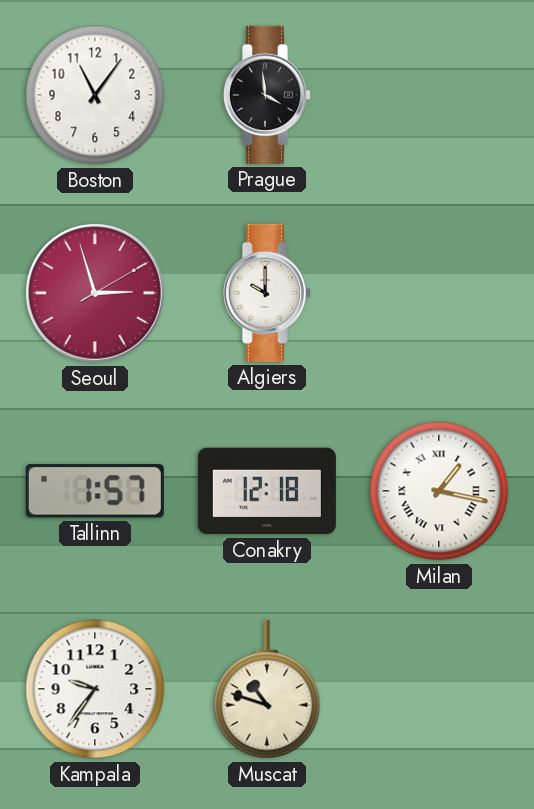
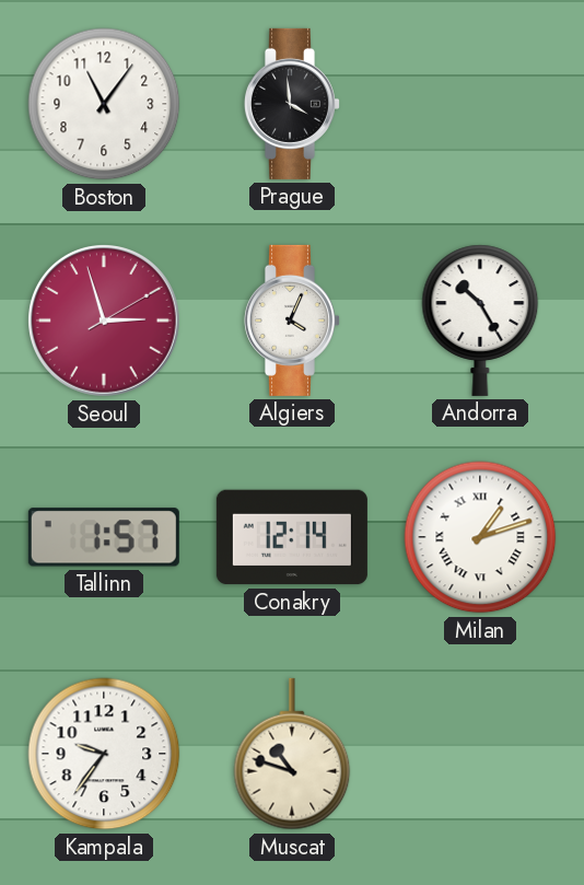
Algiers: 10:00 -> 4:04 (292, 321)
Andorra: none -> 10:25 (480, 321)
Conakry: 12:18 -> 12:14 (292, 537)
Milan: 1:17 -> 1:12 (480, 537)
